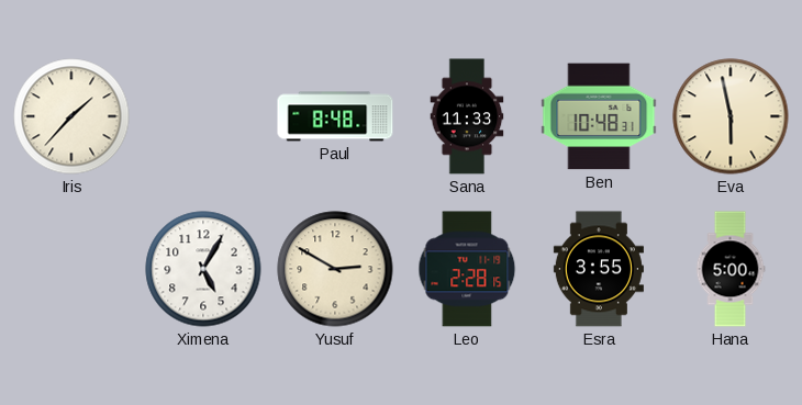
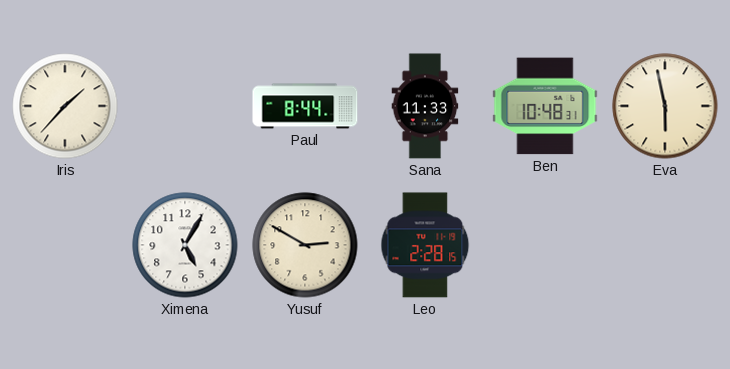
Paul: 8:48 -> 8:44 (305, 106)
Esra: 3:55 -> none (599, 269)
Hana: 5:00 -> none (731, 269)
